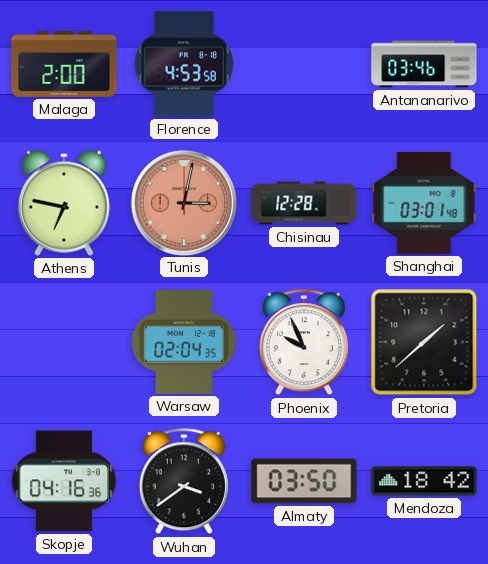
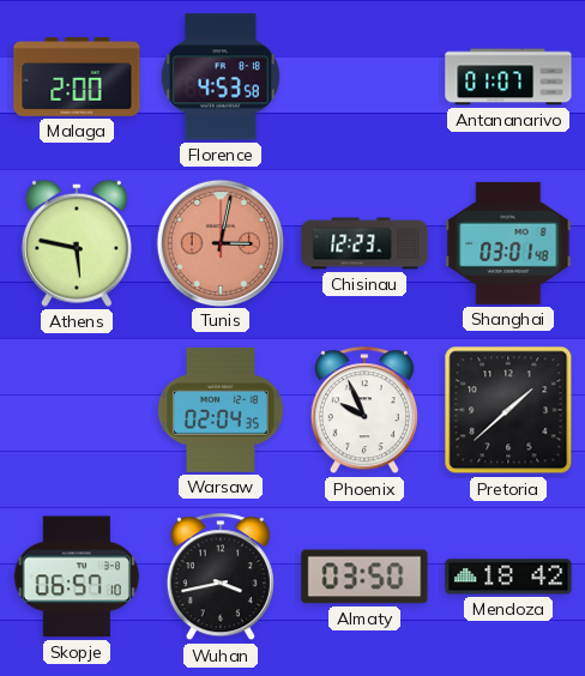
Antananarivo: 03:46 -> 01:07 (508, 77)
Athens: 6:47 -> 5:47 (77, 243)
Chisinau: 12:28 -> 12:23 (364, 243)
Skopje: 04:16 -> 06:57 (77, 577)
Wuhan: 3:39 -> 3:43 (221, 578)
